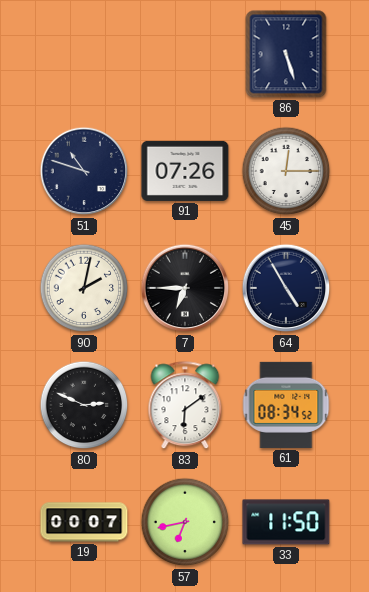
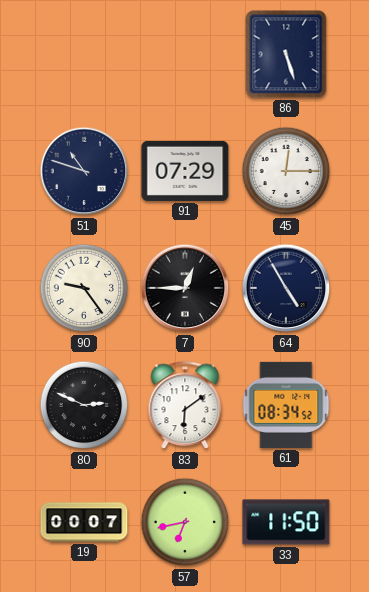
91: 07:26 -> 07:29 (185, 171)
90: 2:02 -> 9:24 (84, 288)
7: 6:45 -> 12:45 (185, 288)
